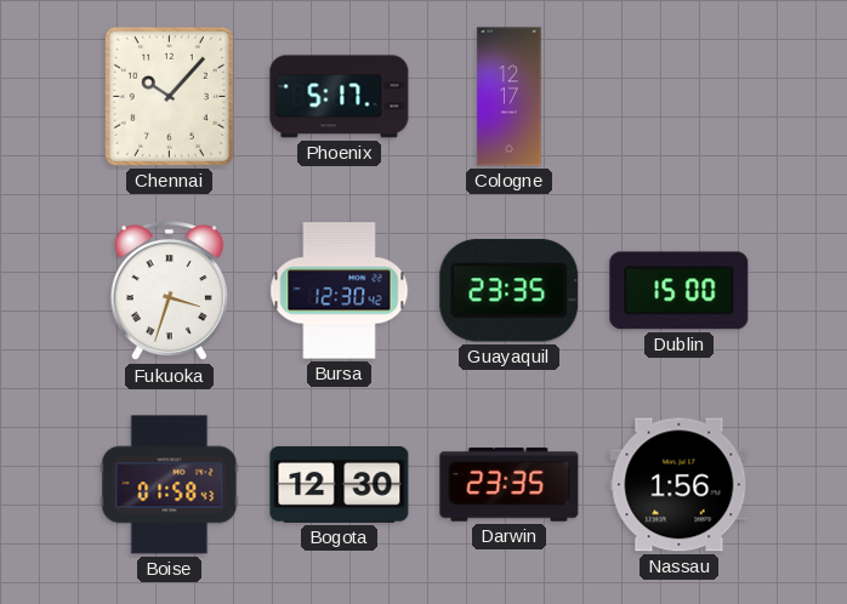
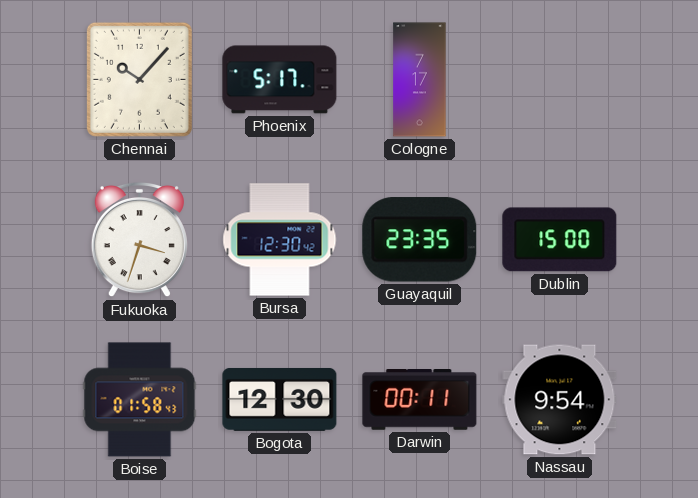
Cologne: 12:17 -> 7:17 (420, 80)
Darwin: 23:35 -> 00:11 (420, 400)
Nassau: 1:56 -> 9:54 (560, 400)
